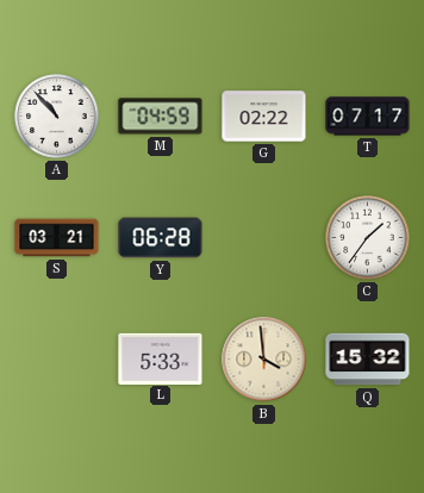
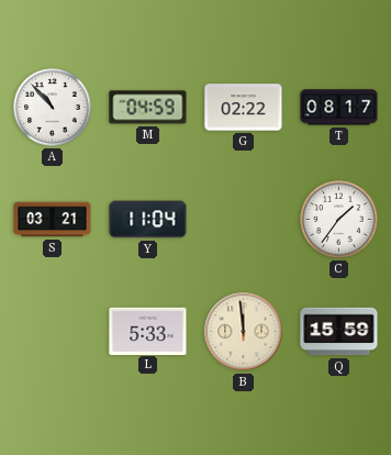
T: 07:17 -> 08:17 (339, 108)
Y: 06:28 -> 11:04 (148, 220)
B: 3:59 -> 11:59 (244, 332)
Q: 15:32 -> 15:59 (339, 332)
